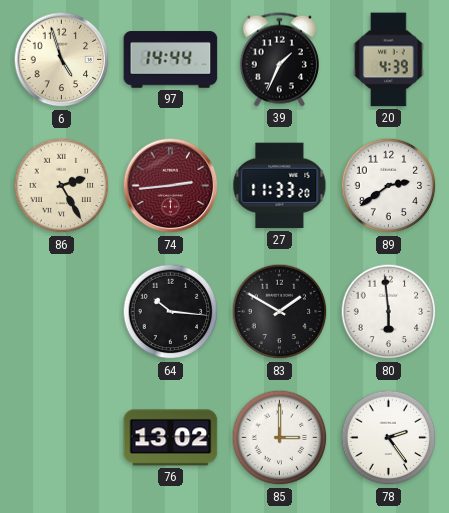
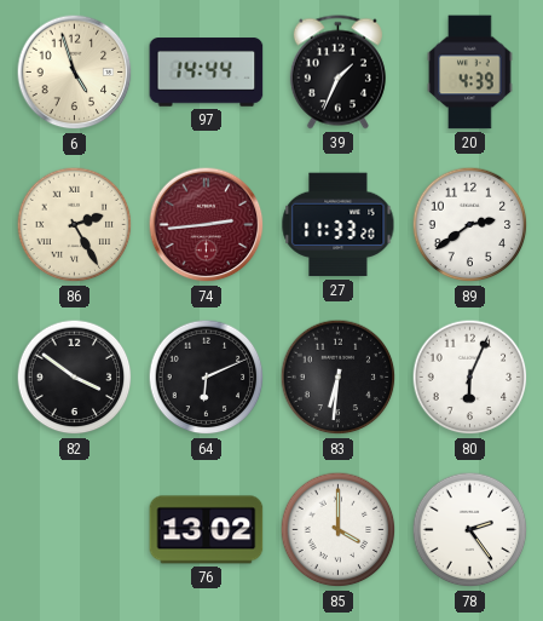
82: none -> 3:51 (75, 378)
64: 10:16 -> 6:11 (207, 378)
83: 1:50 -> 6:31 (339, 378)
80: 5:59 -> 6:04 (470, 378)
85: 3:00 -> 4:00 (339, 530)
